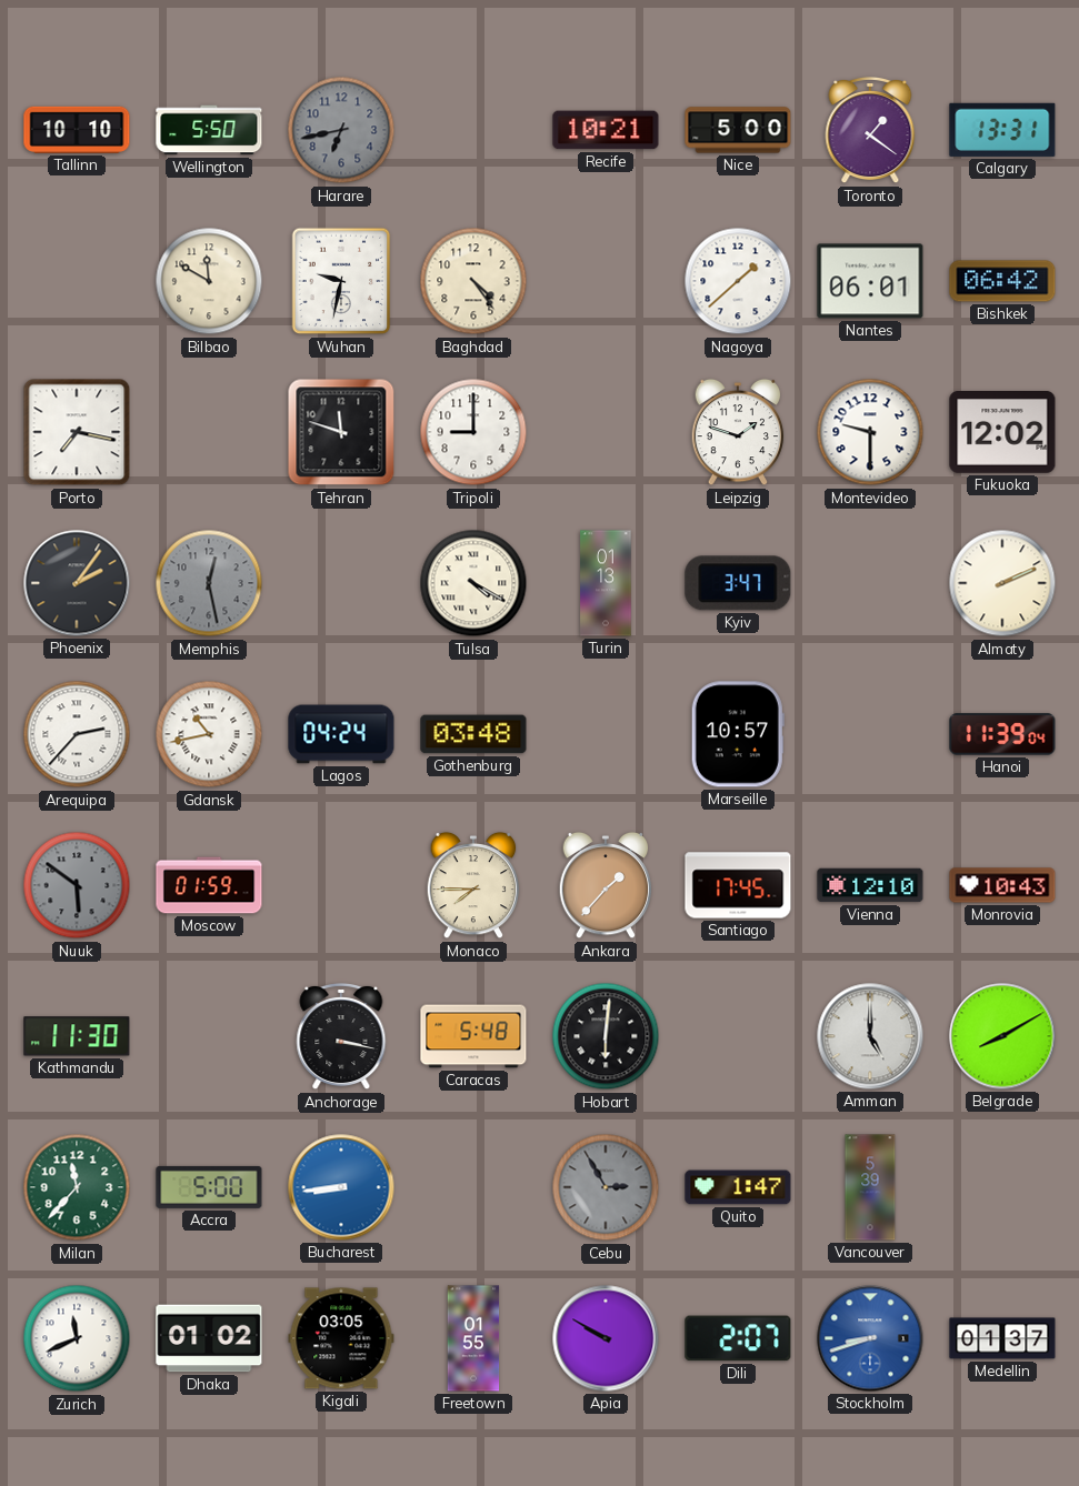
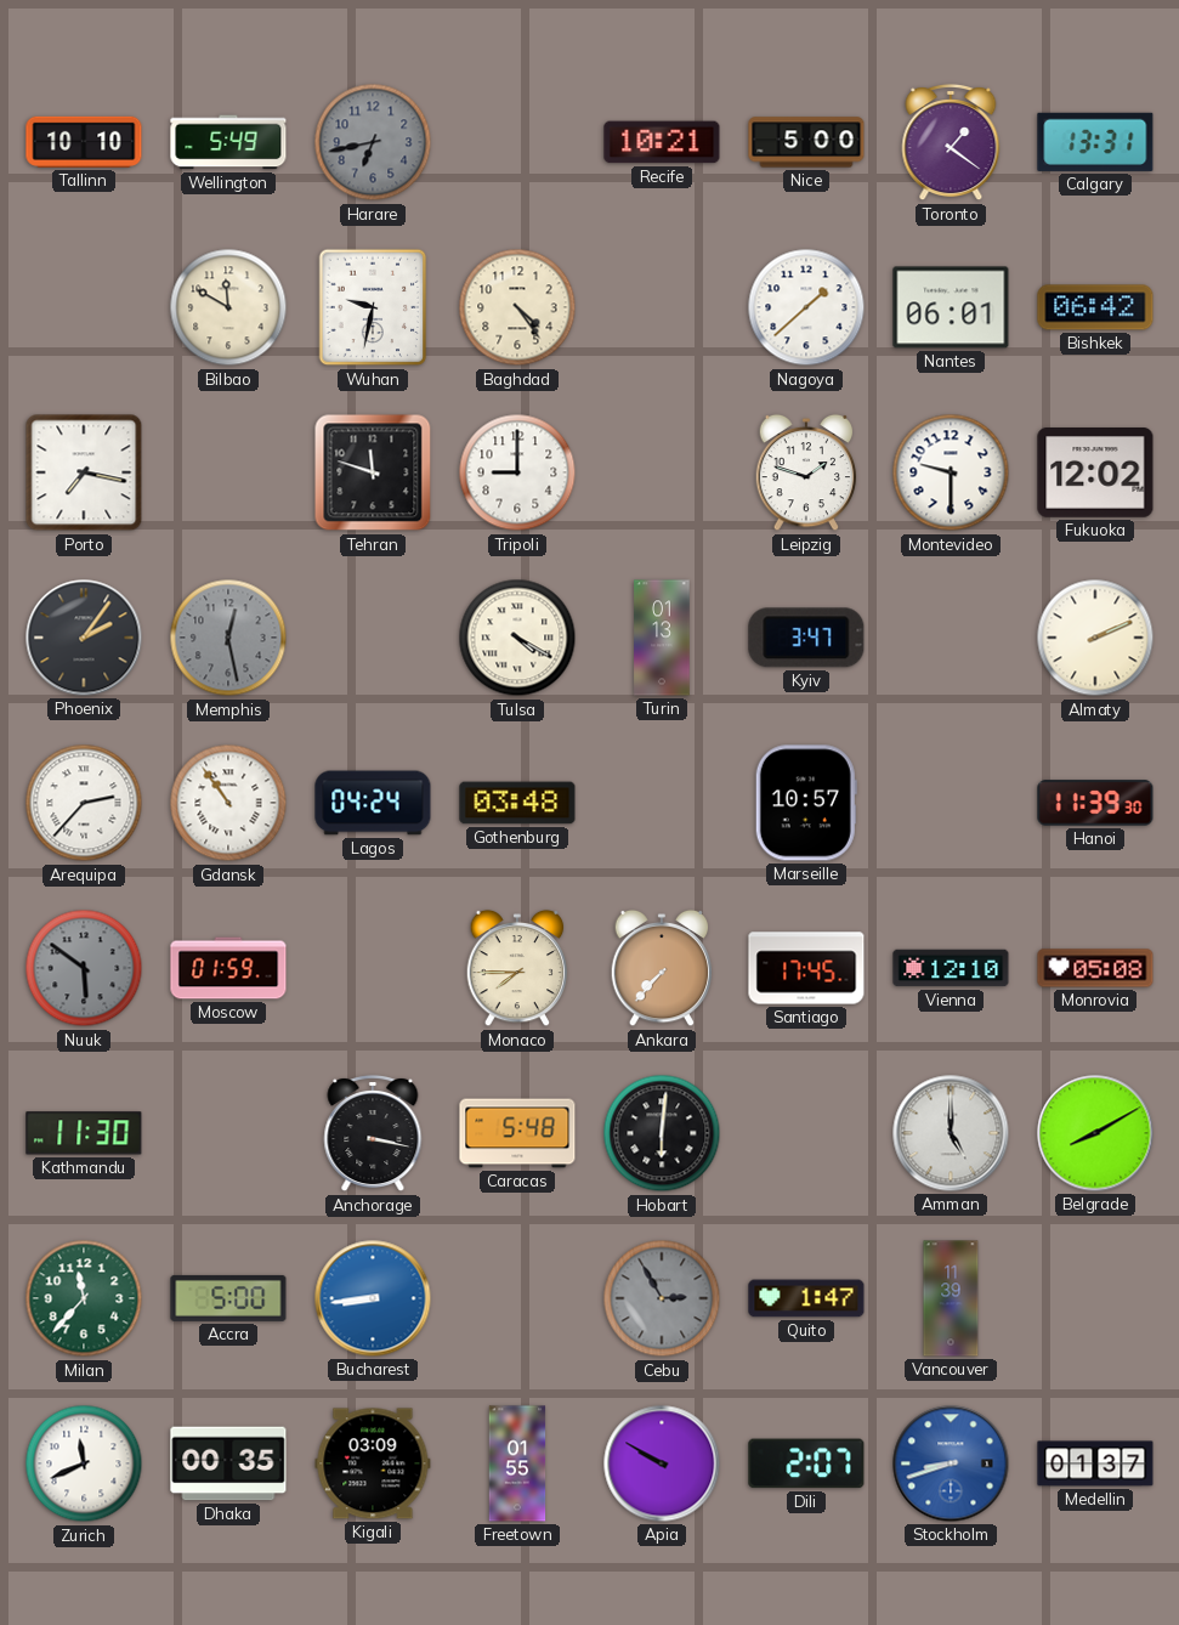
Wellington: 5:50 -> 5:49 (228, 142)
Gdansk: 10:43 -> 10:54 (228, 803)
Hanoi: 11:39:04 -> 11:39:30 (1095, 803)
Ankara: 1:37 -> 7:37 (662, 968)
Monrovia: 10:43 -> 05:08 (1095, 968)
Vancouver: 5:39 -> 11:39 (951, 1298)
Dhaka: 01:02 -> 00:35 (228, 1463)
Kigali: 03:05 -> 03:09 (373, 1463)
